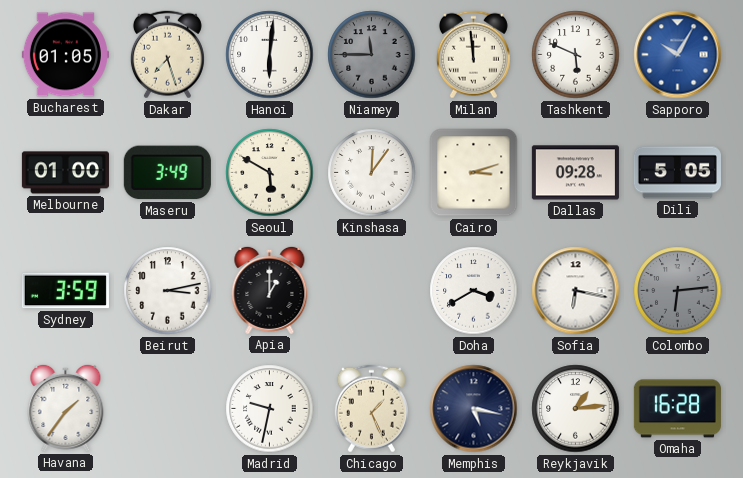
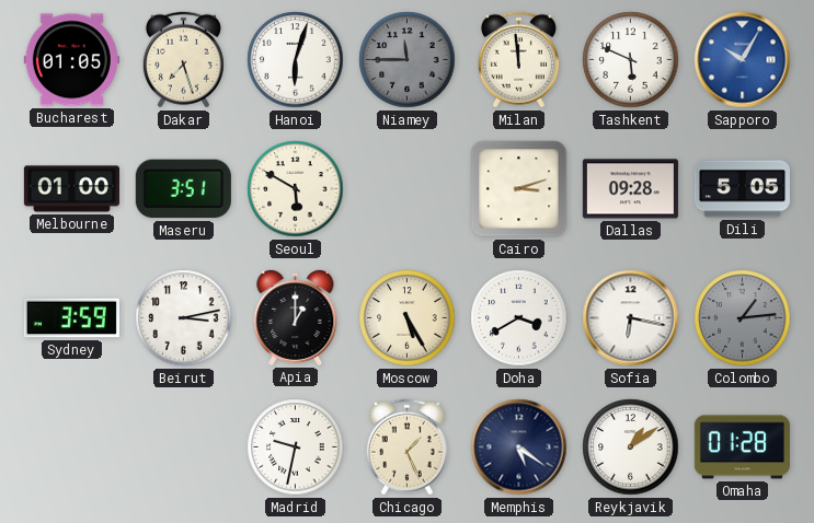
Hanoi: 6:01 -> 6:03 (296, 60)
Maseru: 3:49 -> 3:51 (183, 189)
Kinshasa: 12:06 -> none (372, 173)
Moscow: none -> 5:25 (408, 318)
Colombo: 6:14 -> 1:14 (743, 318)
Havana: 1:36 -> none (66, 408)
Memphis: 5:17 -> 5:21 (519, 448)
Reykjavik: 1:14 -> 1:09 (631, 448)
Omaha: 16:28 -> 01:28 (742, 448)
